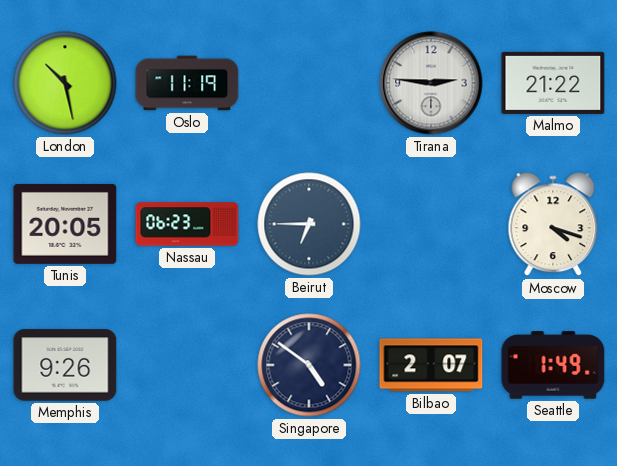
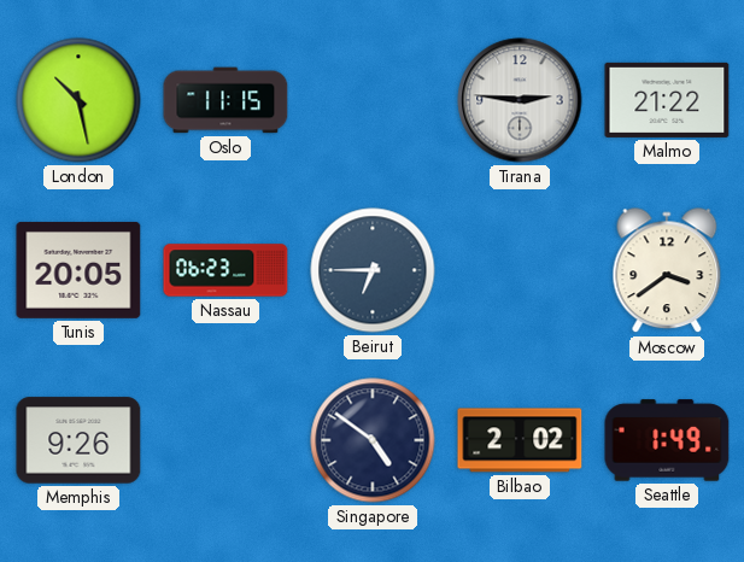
Oslo: 11:19 -> 11:15 (225, 100)
Moscow: 4:18 -> 3:39 (667, 271)
Bilbao: 2:07 -> 2:02 (520, 440)
